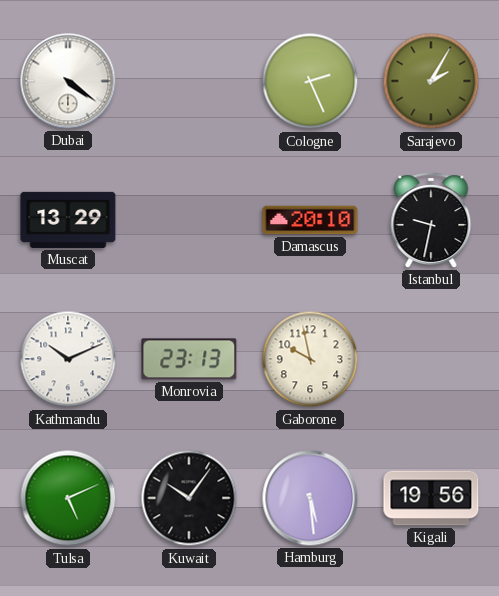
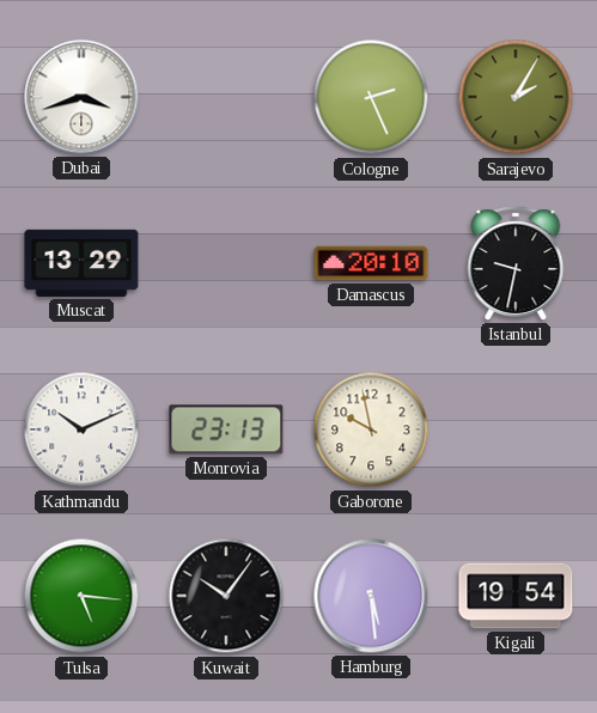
Dubai: 4:21 -> 3:42 (81, 97)
Tulsa: 5:11 -> 5:16 (81, 596)
Kigali: 19:56 -> 19:54 (516, 596)
